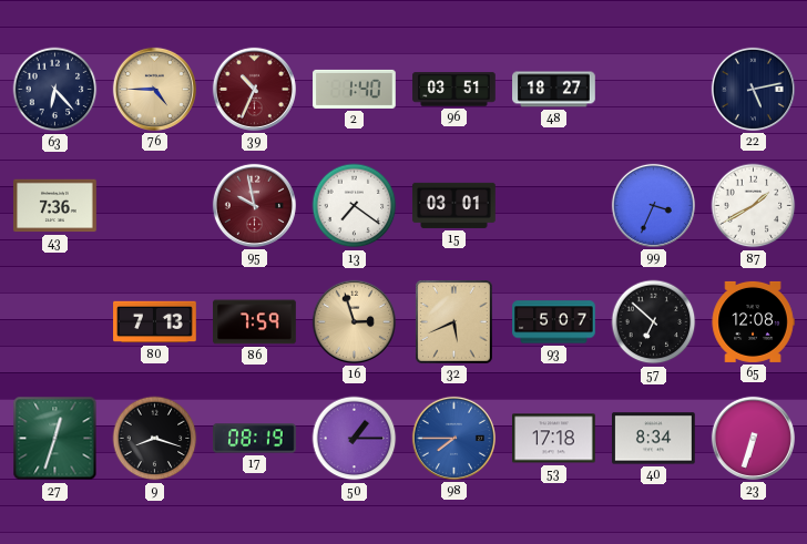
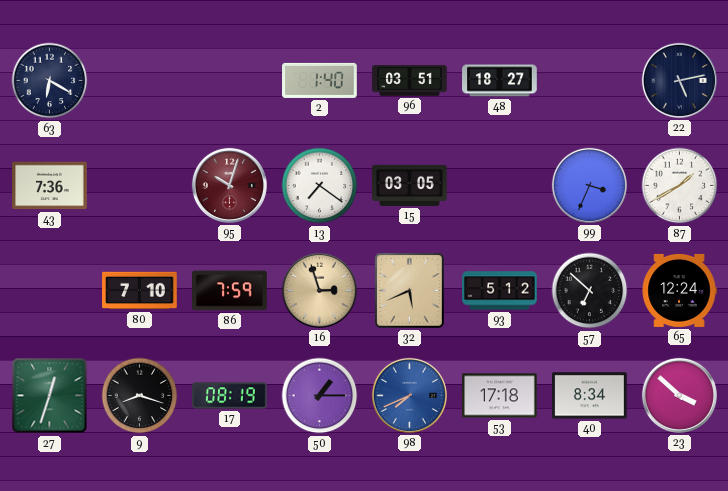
63: 6:23 -> 6:20 (50, 81)
76: 4:45 -> none (154, 89)
39: 10:34 -> none (254, 89)
95: 9:58 -> 10:03 (229, 185)
15: 03:01 -> 03:05 (410, 185)
80: 7:13 -> 7:10 (140, 291)
93: 5:07 -> 5:12 (500, 291)
65: 12:08 -> 12:24 (679, 290)
98: 7:45 -> 7:41 (409, 395)
23: 6:33 -> 3:52 (679, 395)
